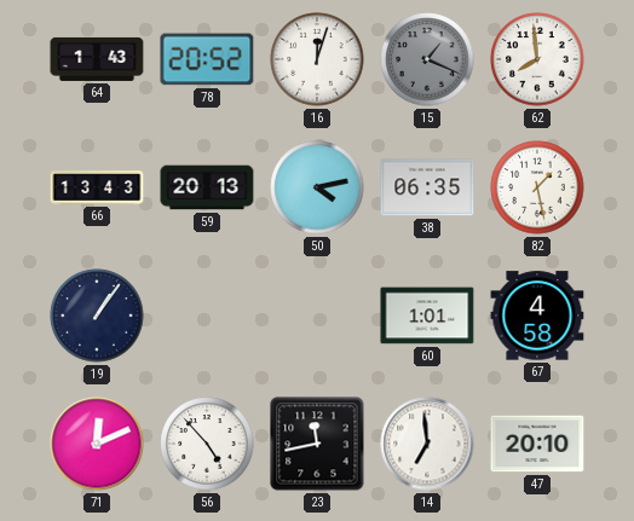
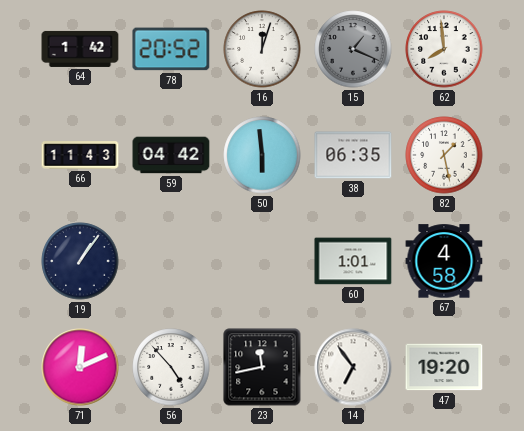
64: 1:43 -> 1:42 (80, 49)
66: 13:43 -> 11:43 (80, 155)
59: 20:13 -> 04:42 (171, 155)
50: 4:13 -> 5:59 (262, 155)
14: 6:59 -> 6:54 (353, 367)
47: 20:10 -> 19:20 (444, 367)
